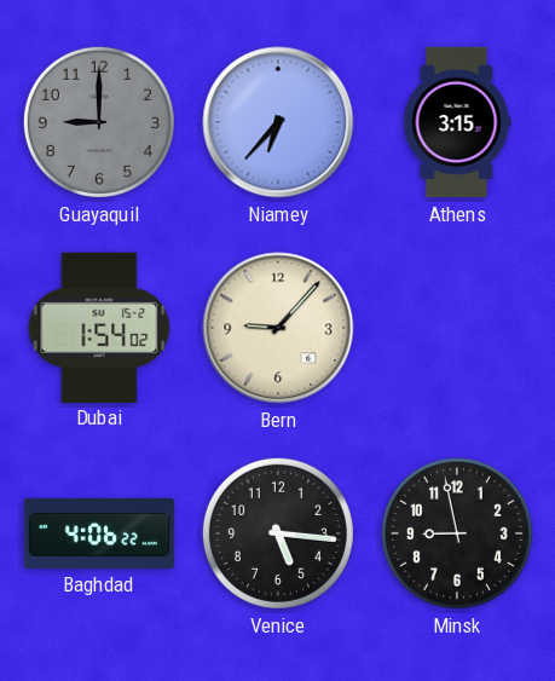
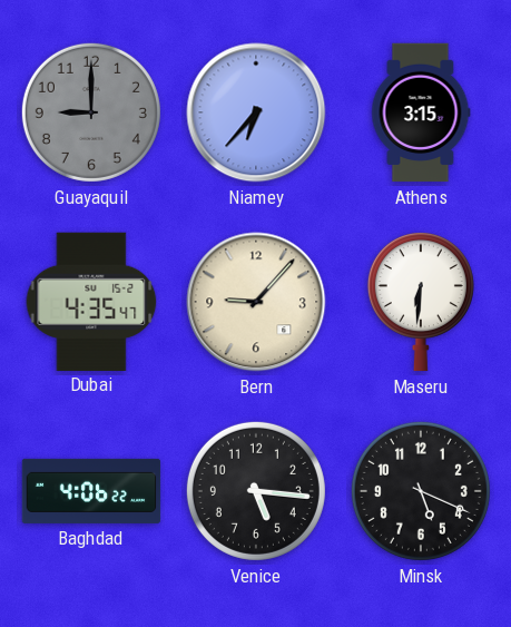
Dubai: 1:54 -> 4:35 (91, 301)
Maseru: none -> 6:31 (421, 303)
Minsk: 8:58 -> 5:19 (421, 491)
